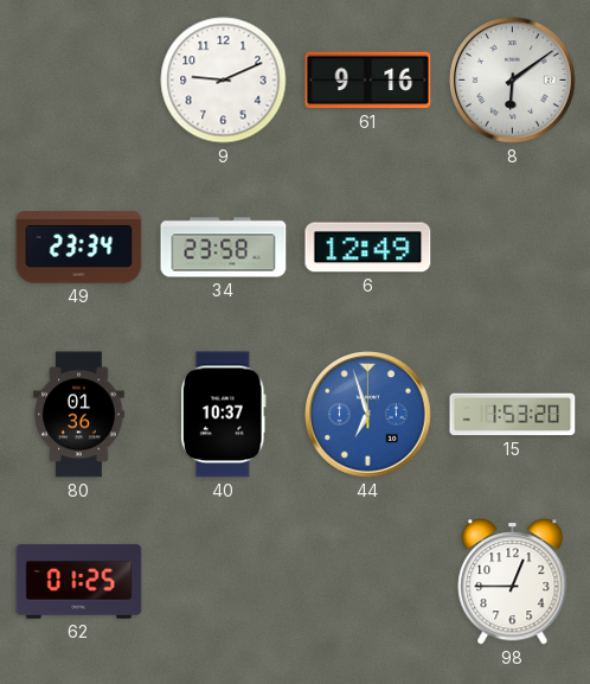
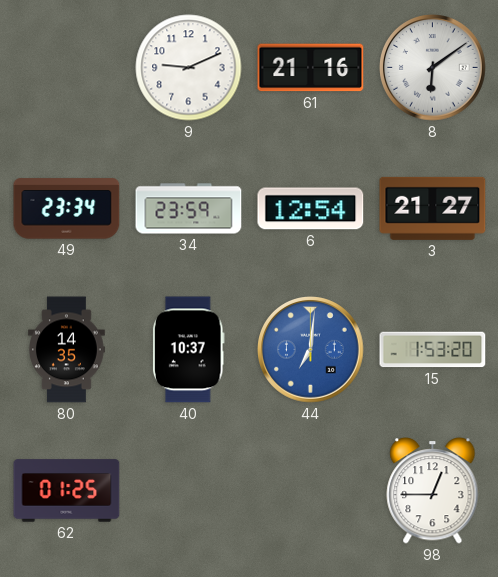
61: 9:16 -> 21:16 (311, 68)
34: 23:58 -> 23:59 (189, 209)
6: 12:49 -> 12:54 (311, 209)
3: none -> 21:27 (433, 208)
80: 01:36 -> 14:35 (67, 350)
44: 6:57 -> 7:01 (311, 350)
